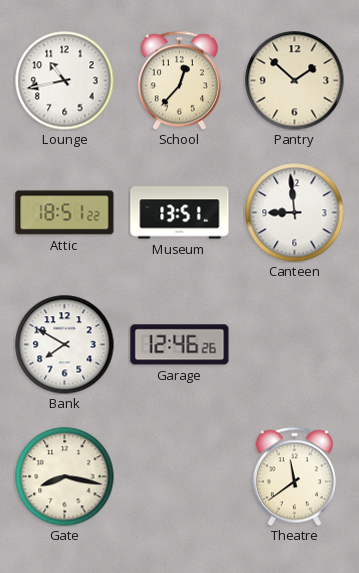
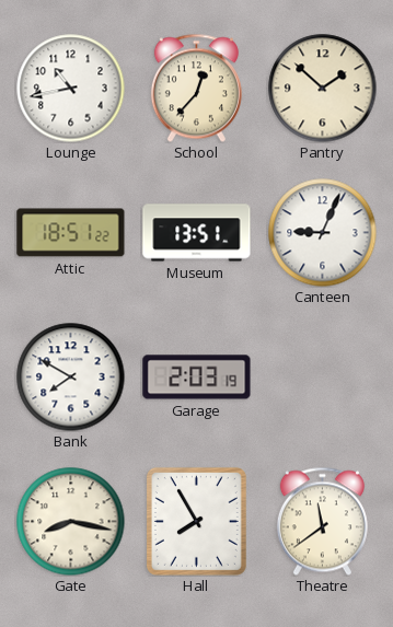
Canteen: 8:59 -> 9:04 (323, 233)
Garage: 12:46 -> 2:03 (197, 378)
Hall: none -> 7:55 (196, 521)
